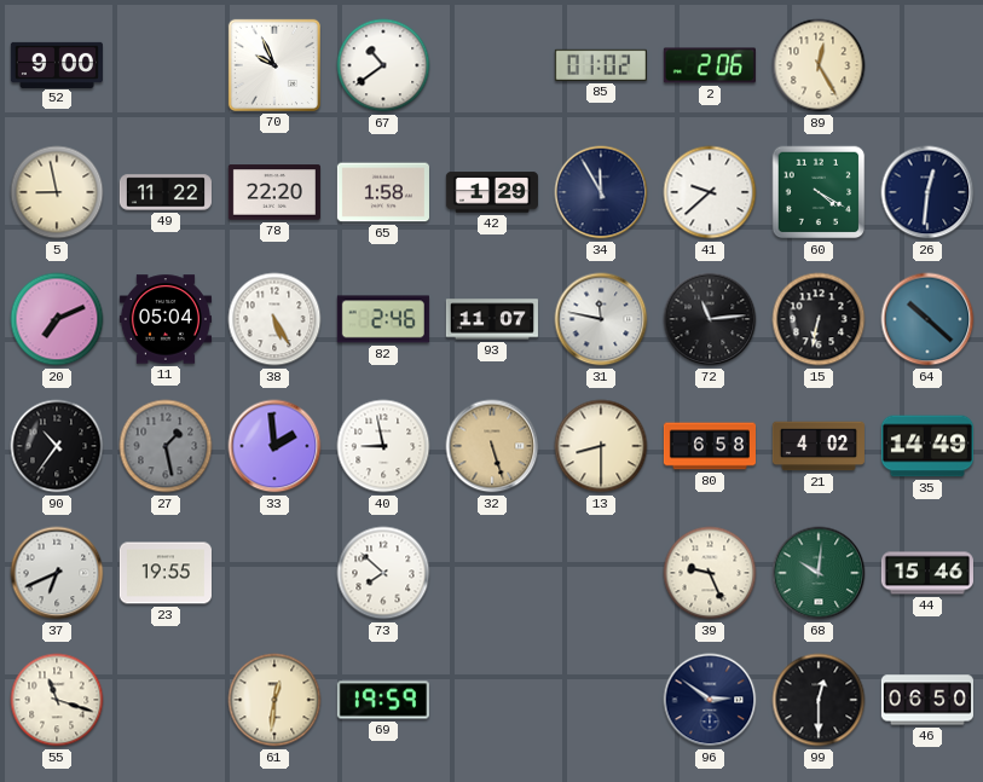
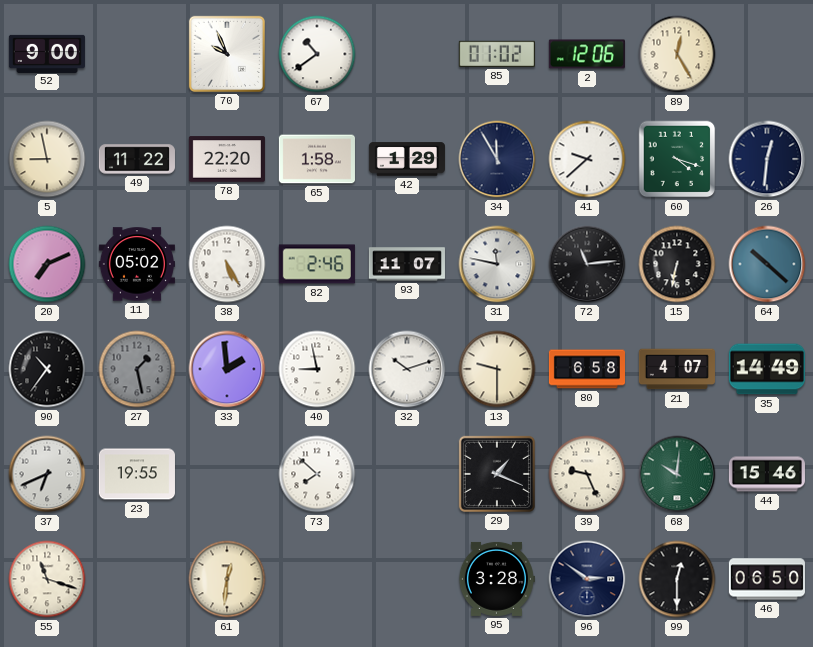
2: 2:06 -> 12:06 (587, 54)
60: 4:20 -> 4:18 (677, 159)
11: 05:04 -> 05:02 (137, 264)
32: 5:27 -> 10:12 (407, 369)
32 dial: champagne -> white (407, 369)
13: 8:30 -> 9:30 (497, 369)
21: 4:02 -> 4:07 (677, 369)
29: none -> 1:19 (497, 474)
69: 19:59 -> none (383, 700)
95: none -> 3:28 (496, 579)
